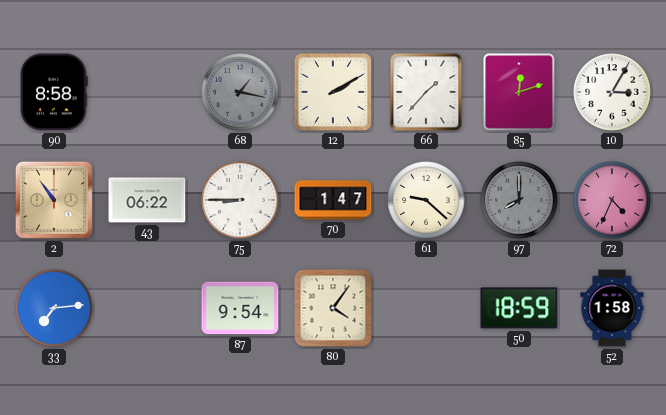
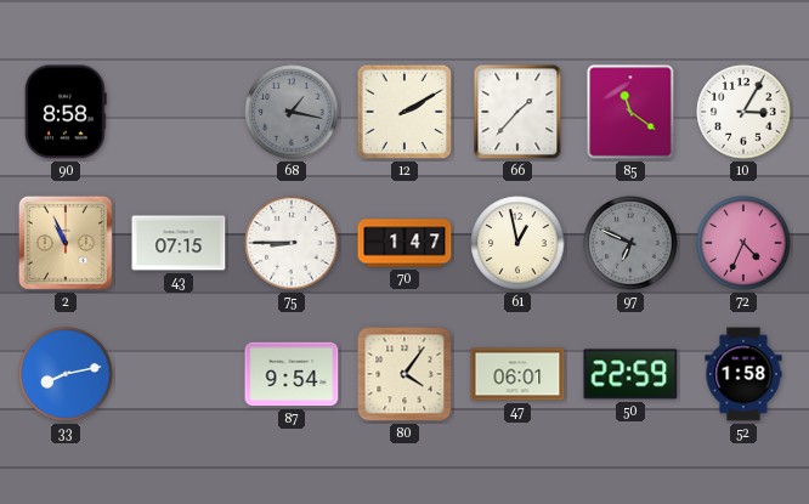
85: 12:12 -> 11:21 (630, 112)
2: 10:54 -> 10:56 (66, 243)
43: 06:22 -> 07:15 (179, 243)
61: 9:22 -> 12:58 (517, 243)
97: 8:00 -> 6:49 (630, 243)
33: 7:14 -> 8:13 (66, 374)
47: none -> 06:01 (517, 374)
50: 18:59 -> 22:59 (630, 374)
